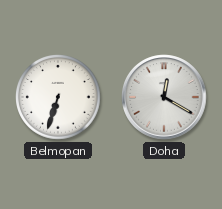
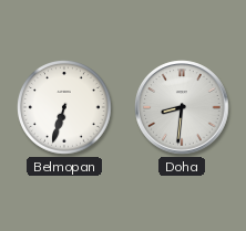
Doha: 12:20 -> 8:31 (182, 107)
